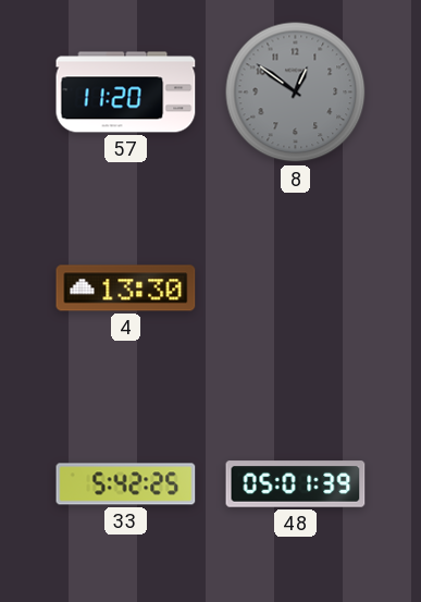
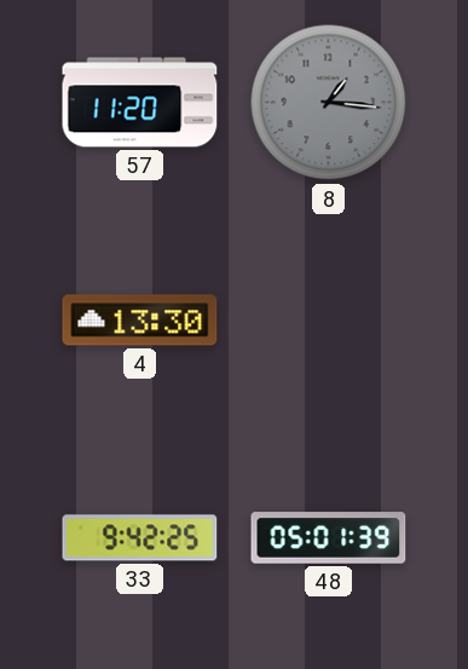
8: 12:51 -> 1:16 (329, 103)
33: 5:42 -> 9:42 (140, 538)
